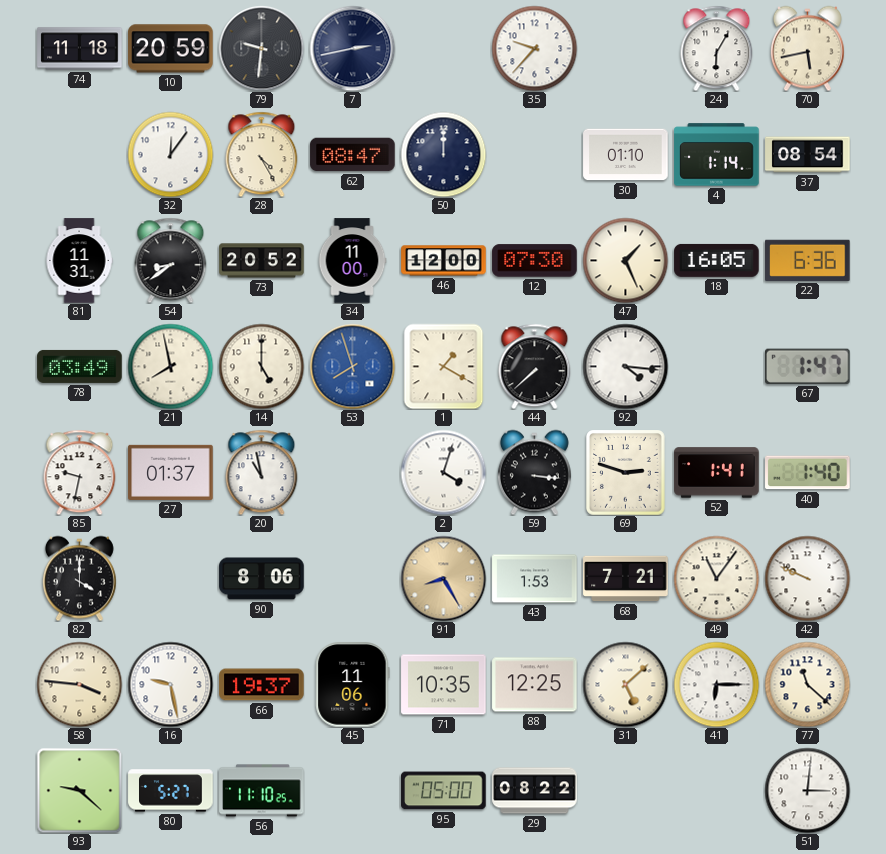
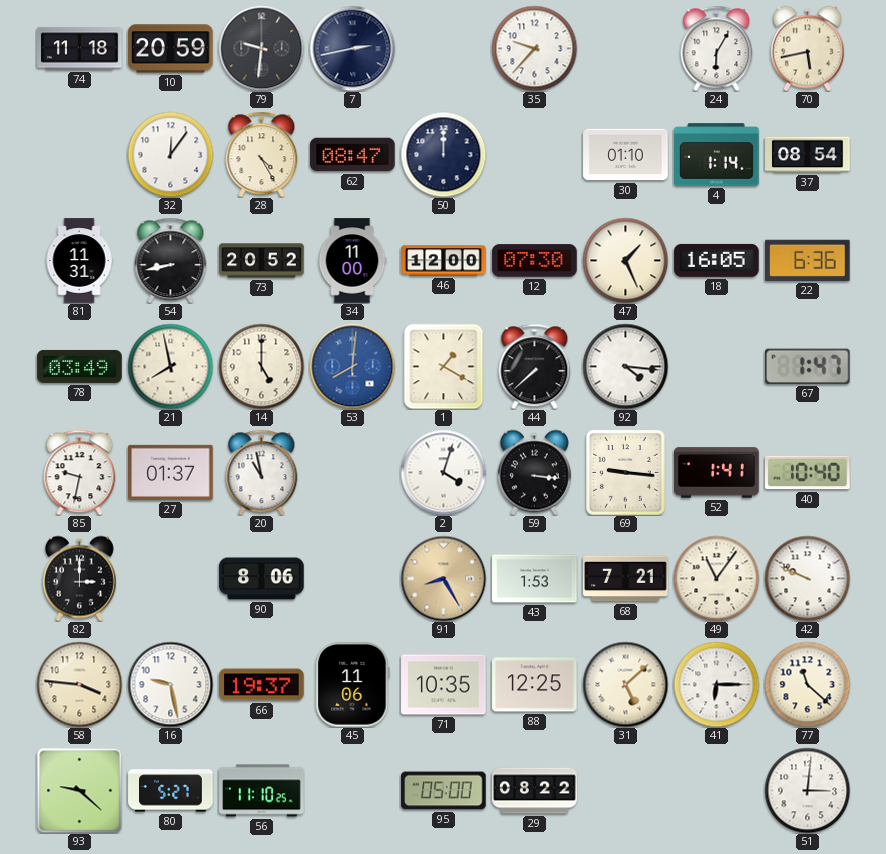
54: 8:39 -> 8:43 (171, 260)
53: 7:57 -> 8:01 (352, 366)
69: 2:48 -> 9:16 (626, 473)
40: 1:40 -> 10:40 (808, 473)
82: 4:00 -> 3:00 (79, 578)
